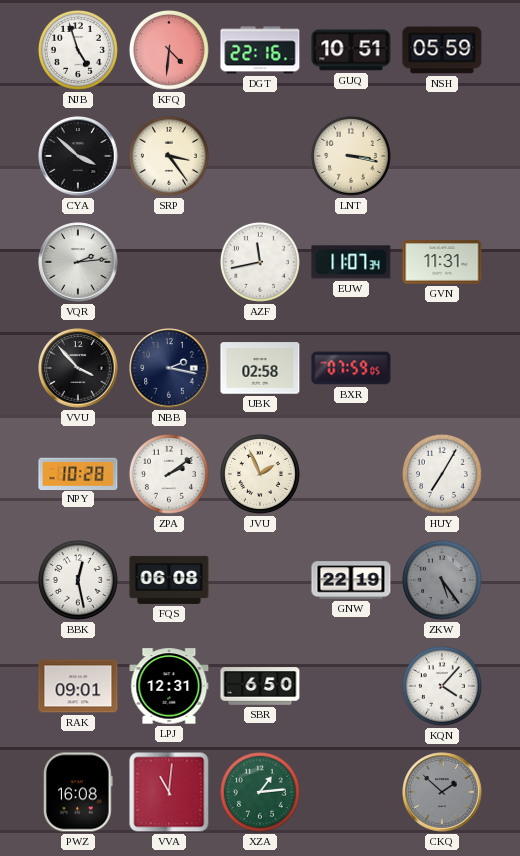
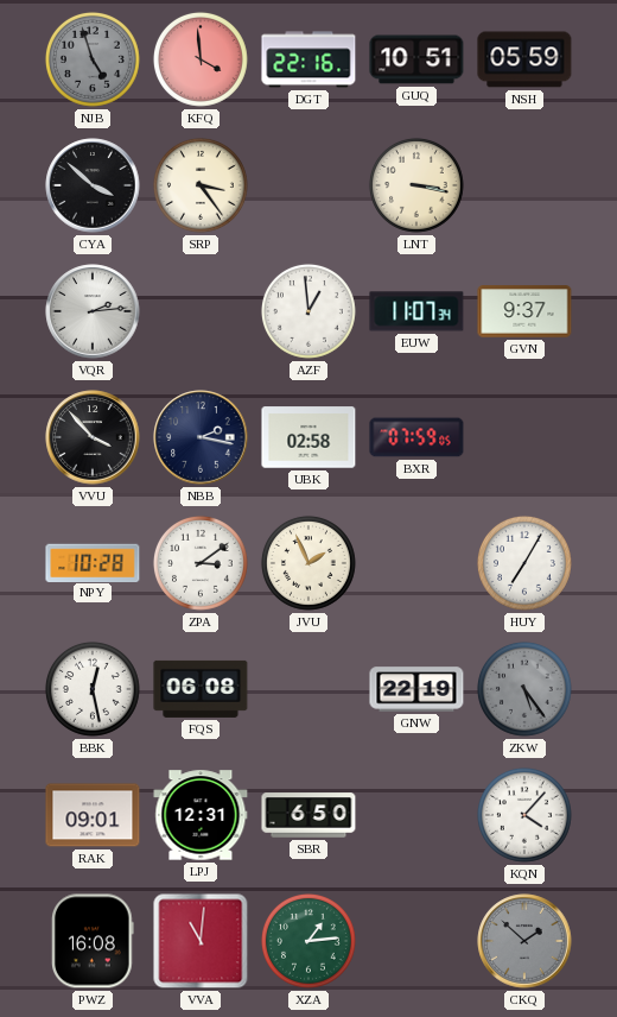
NJB dial: white -> grey (93, 59)
KFQ: 4:31 -> 3:59 (201, 59)
AZF: 11:43 -> 12:59 (308, 311)
GVN: 11:31 -> 9:37 (524, 311)
ZPA: 2:09 -> 3:09 (201, 563)
